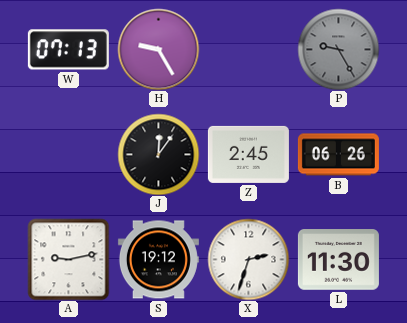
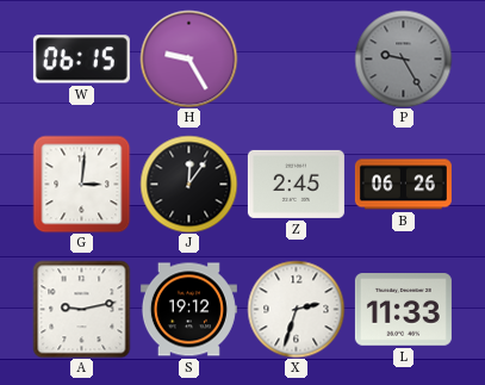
W: 07:13 -> 06:15 (81, 60)
G: none -> 3:01 (81, 184)
L: 11:30 -> 11:33 (403, 310)
